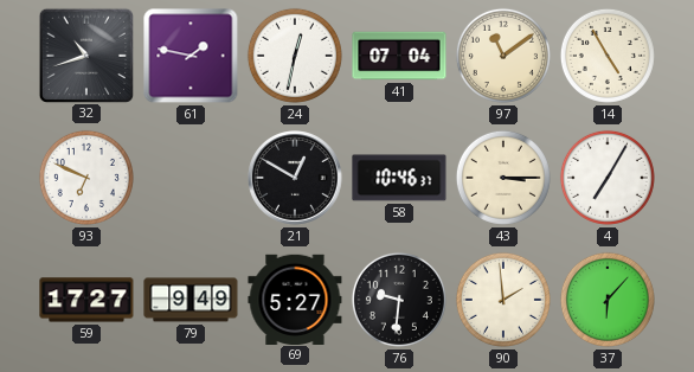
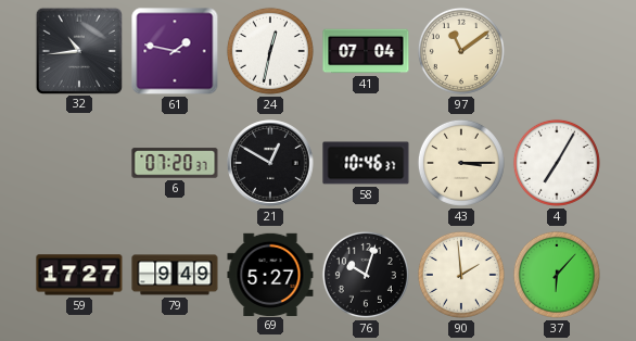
32: 10:42 -> 10:44 (78, 50)
14: 4:55 -> none (608, 56)
93: 6:49 -> none (86, 178)
6: none -> 07:20 (175, 163)
76: 9:31 -> 10:03 (366, 275)
